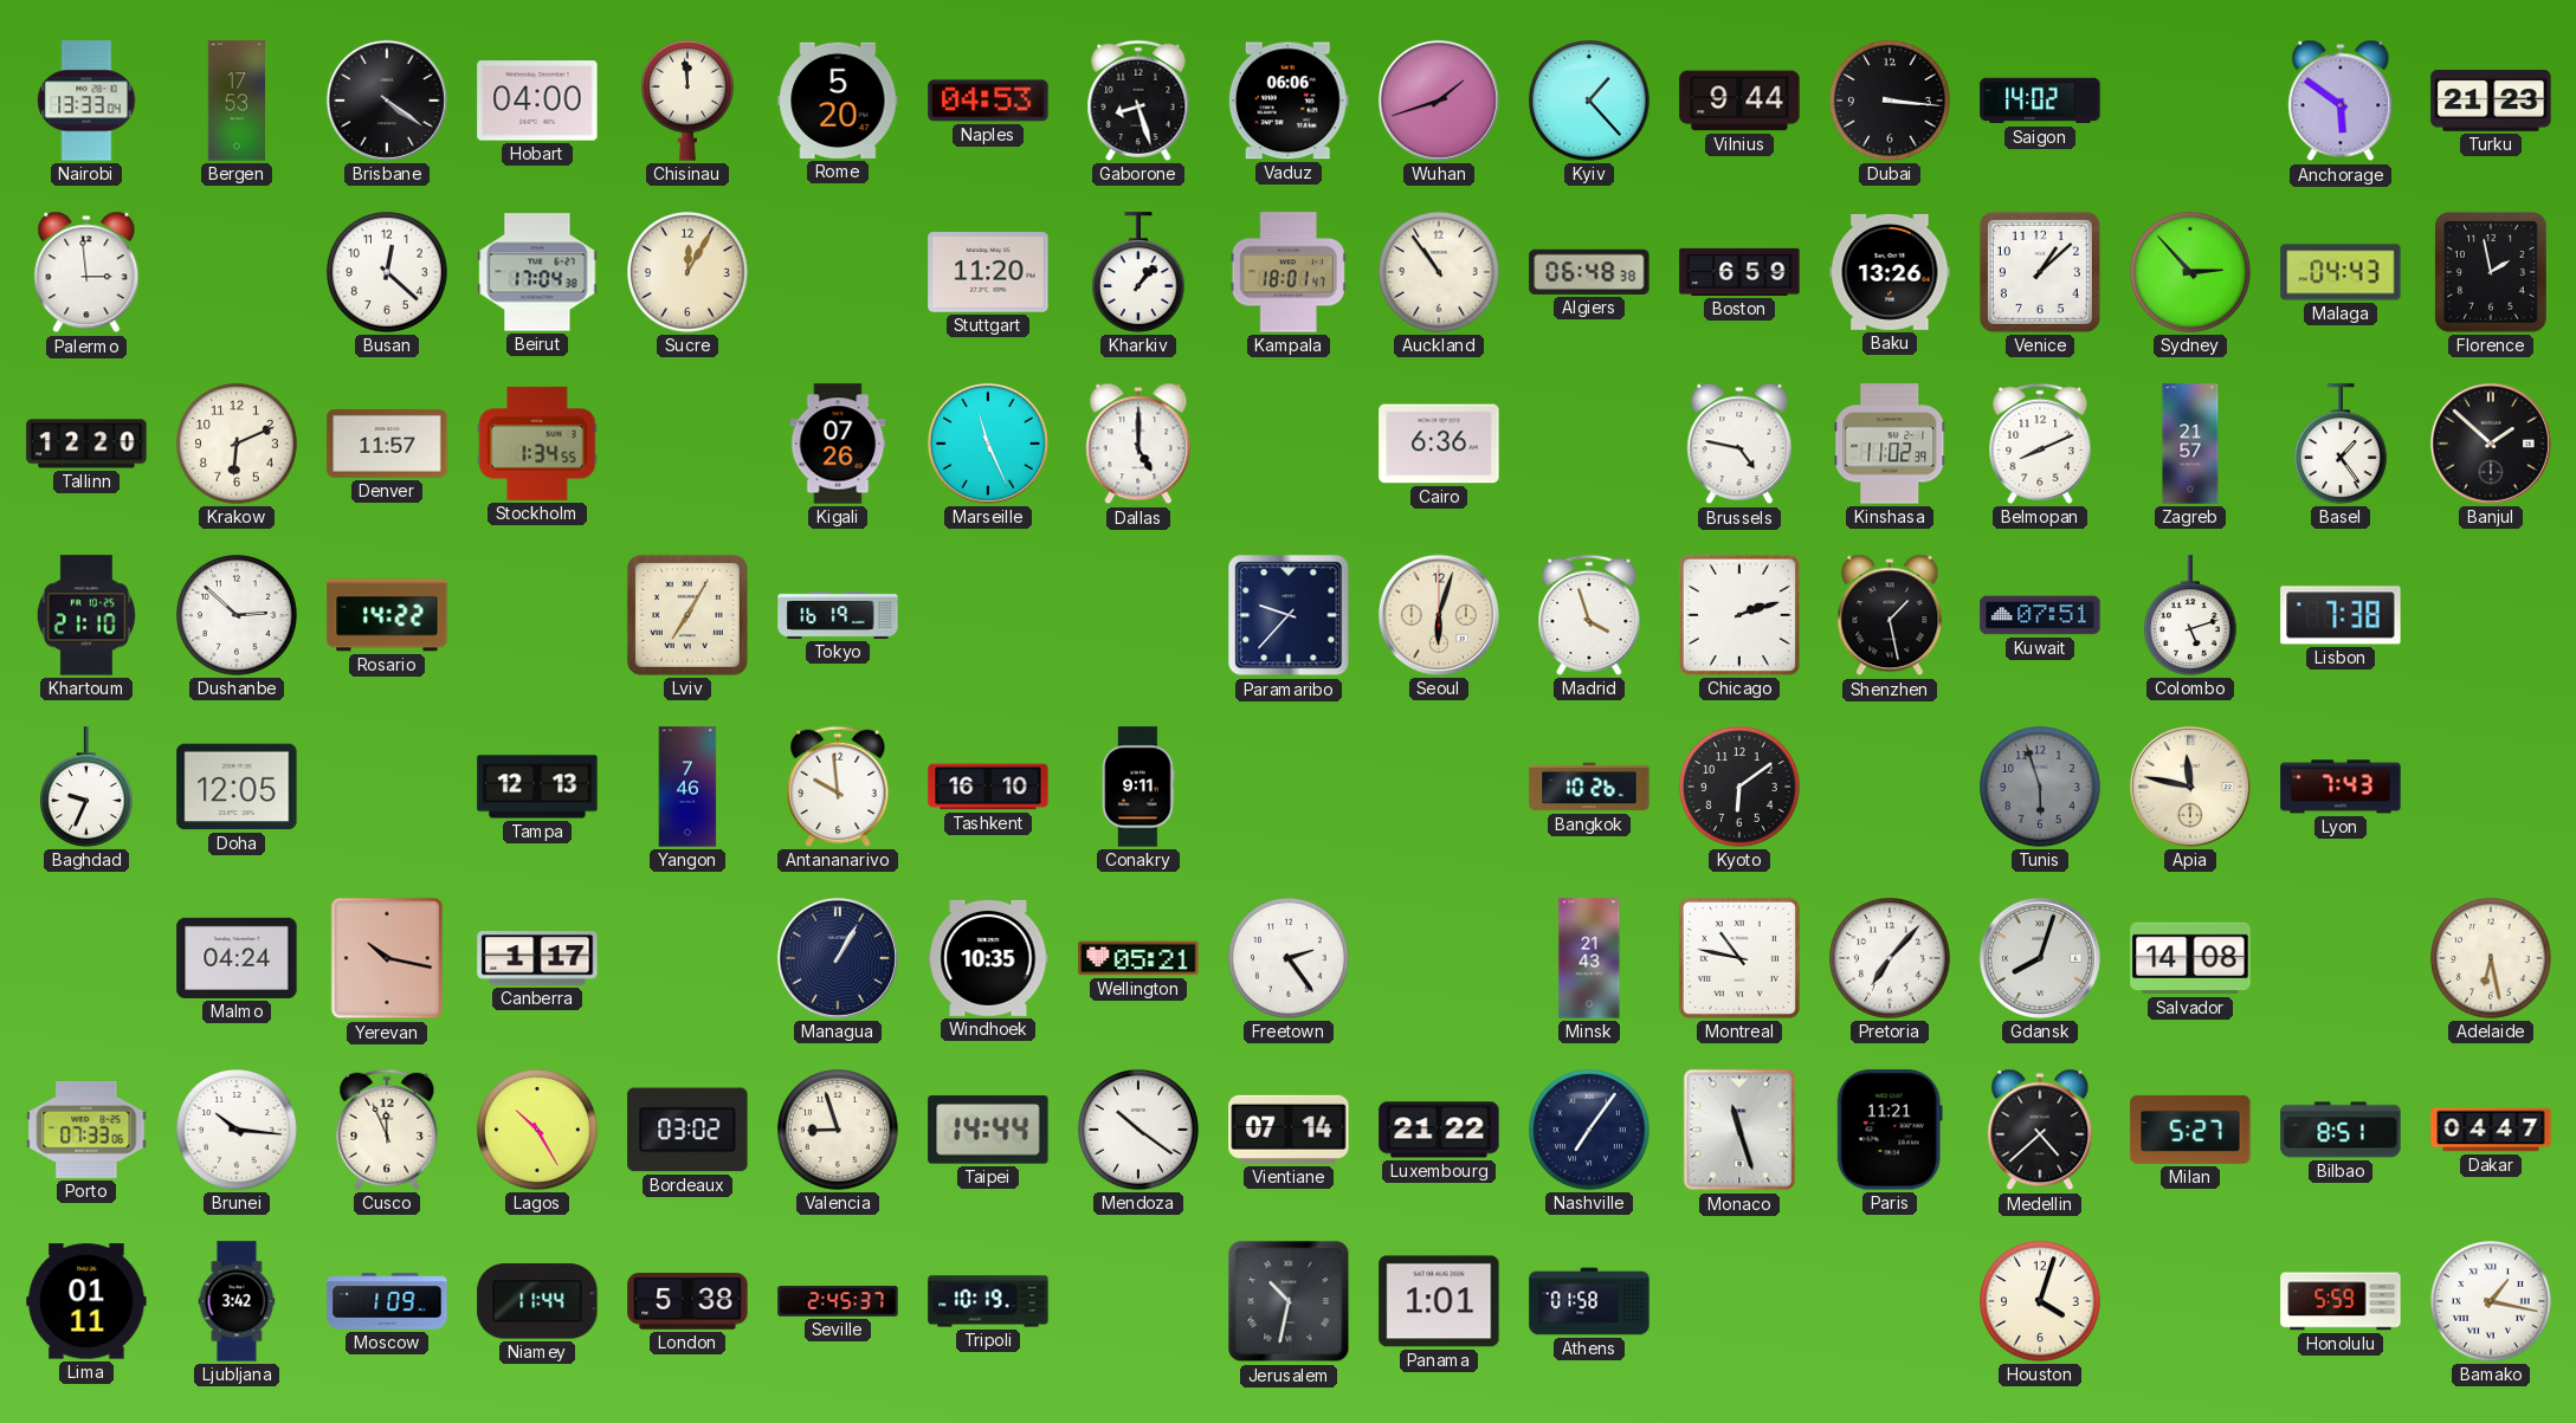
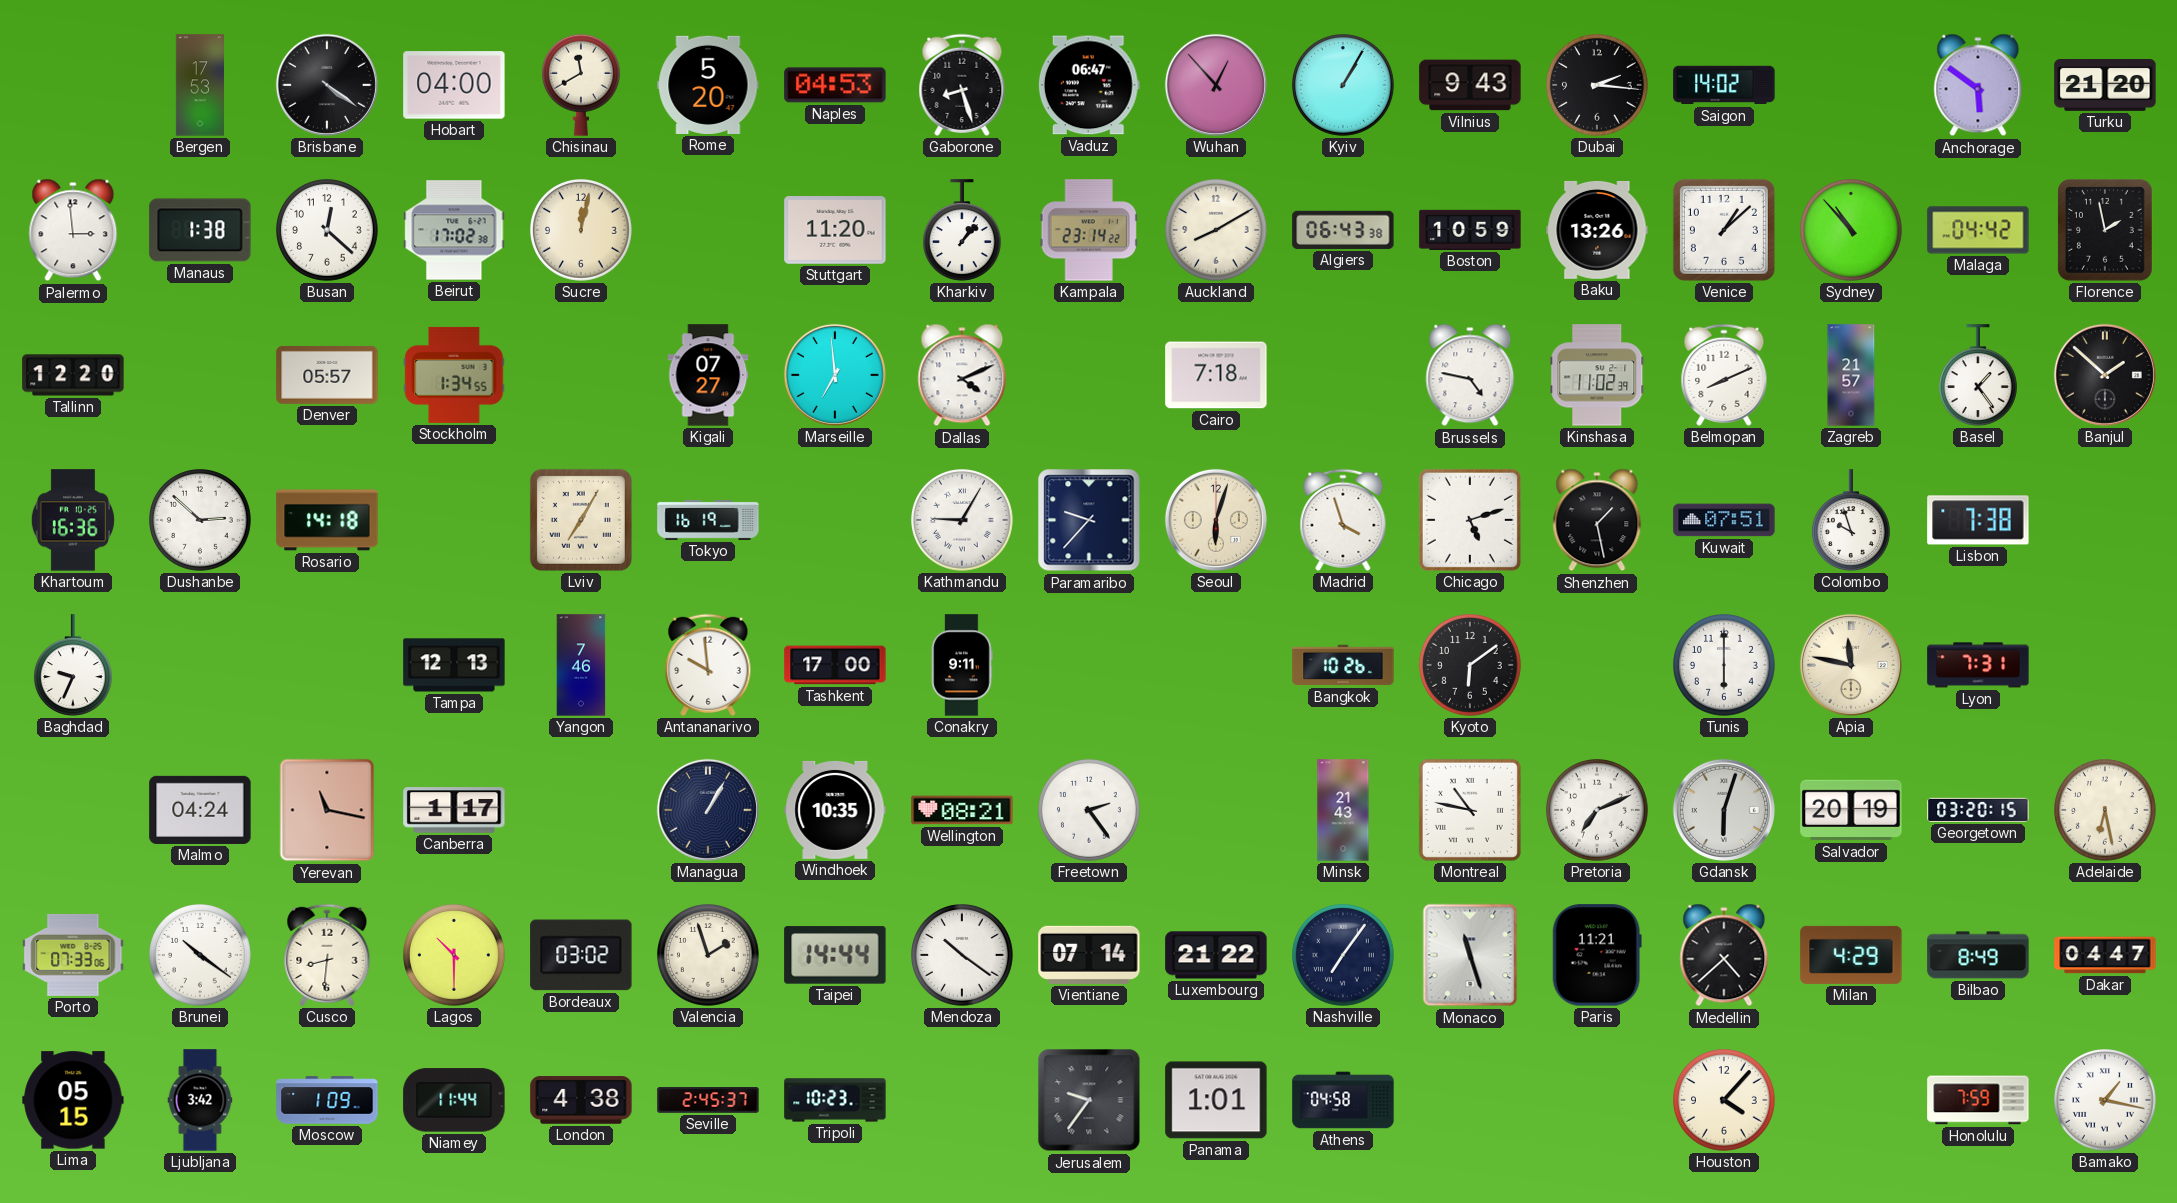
Nairobi: 13:33 -> none (86, 101)
Chisinau: 11:59 -> 11:40 (581, 85)
Vaduz: 06:06 -> 06:47 (1089, 85)
Wuhan: 1:42 -> 12:53 (1216, 85)
Kyiv: 1:23 -> 1:05 (1344, 86)
Vilnius: 9:44 -> 9:43 (1470, 85)
Dubai: 3:16 -> 2:16 (1598, 86)
Turku: 21:23 -> 21:20 (2105, 86)
Manaus: none -> 1:38 (200, 230)
Beirut: 17:04 -> 17:02 (454, 230)
Sucre: 12:05 -> 12:02 (582, 231)
Kampala: 18:01 -> 23:14 (1089, 230)
Auckland: 10:54 -> 8:10 (1217, 231)
Algiers: 06:48 -> 06:43 (1343, 230)
Boston: 6:59 -> 10:59 (1470, 230)
Sydney: 2:53 -> 10:53 (1852, 231)
Malaga: 04:43 -> 04:42 (1978, 230)
Krakow: 6:11 -> none (238, 445)
Denver: 11:57 -> 05:57 (327, 375)
Kigali: 07:26 -> 07:27 (708, 375)
Marseille: 11:26 -> 6:59 (835, 375)
Dallas: 5:00 -> 4:11 (962, 375)
Cairo: 6:36 -> 7:18 (1216, 375)
Khartoum: 21:10 -> 16:36 (73, 520)
Rosario: 14:22 -> 14:18 (327, 520)
Kathmandu: none -> 9:05 (963, 521)
Chicago: 2:12 -> 5:12 (1470, 520)
Colombo: 5:12 -> 9:57 (1851, 520)
Doha: 12:05 -> none (237, 787)
Tashkent: 16:10 -> 17:00 (835, 665)
Tunis: 5:57 -> 6:00 (1725, 666)
Tunis dial: grey -> white (1725, 666)
Lyon: 7:43 -> 7:31 (1978, 665)
Yerevan: 10:17 -> 11:17 (327, 810)
Wellington: 05:21 -> 08:21 (962, 810)
Pretoria: 7:07 -> 7:11 (1598, 811)
Gdansk: 8:03 -> 6:03 (1724, 810)
Salvador: 14:08 -> 20:19 (1851, 810)
Georgetown: none -> 03:20 (1978, 810)
Brunei: 10:16 -> 10:21 (201, 956)
Cusco: 11:56 -> 8:31 (327, 955)
Lagos: 10:25 -> 10:30 (455, 956)
Valencia: 8:57 -> 1:57 (709, 956)
Milan: 5:27 -> 4:29 (1851, 955)
Bilbao: 8:51 -> 8:49 (1978, 955)
Lima: 01:11 -> 05:15 (73, 1100)
London: 5:38 -> 4:38 (581, 1100)
Tripoli: 10:19 -> 10:23 (835, 1100)
Jerusalem: 10:32 -> 9:36 (1089, 1100)
Athens: 01:58 -> 04:58 (1343, 1100)
Houston: 4:03 -> 4:07 (1725, 1101)
Honolulu: 5:59 -> 7:59 (1978, 1100)
